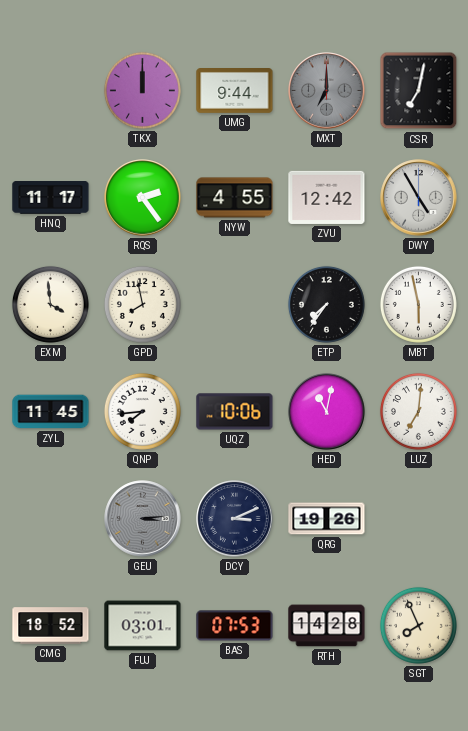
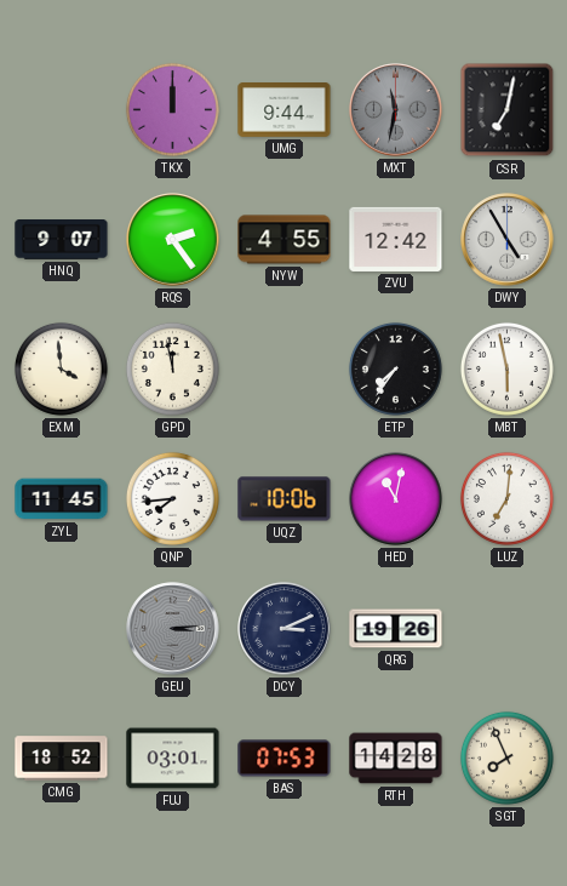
MXT: 7:00 -> 11:32 (396, 110)
HNQ: 11:17 -> 9:07 (62, 240)
GPD: 7:58 -> 11:58 (172, 368)
